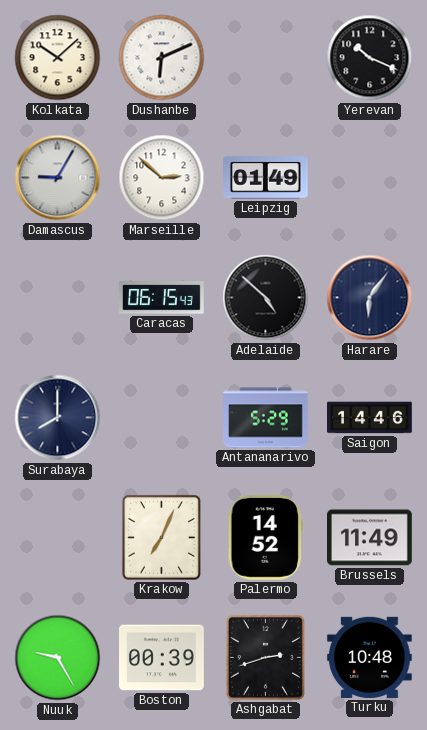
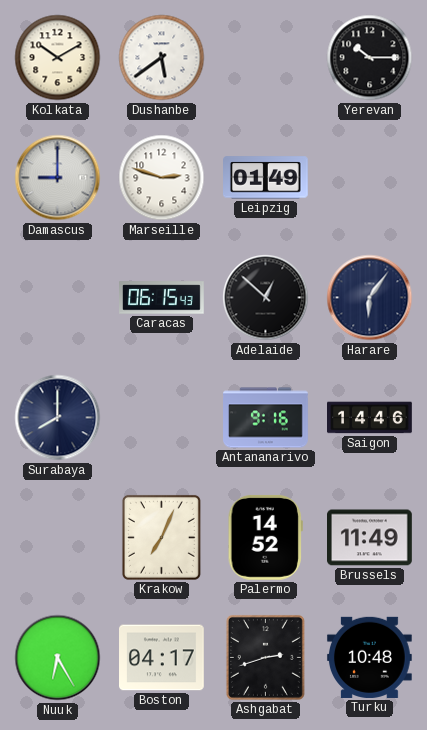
Kolkata: 10:08 -> 10:10 (58, 58)
Dushanbe: 6:11 -> 5:39 (162, 58)
Yerevan: 10:19 -> 10:15 (370, 58)
Damascus: 9:05 -> 9:00 (58, 178)
Marseille: 2:52 -> 2:48 (162, 178)
Adelaide: 4:52 -> 12:52 (266, 298)
Antananarivo: 5:29 -> 9:16 (266, 418)
Nuuk: 9:25 -> 6:25 (58, 658)
Boston: 00:39 -> 04:17 (162, 658)
